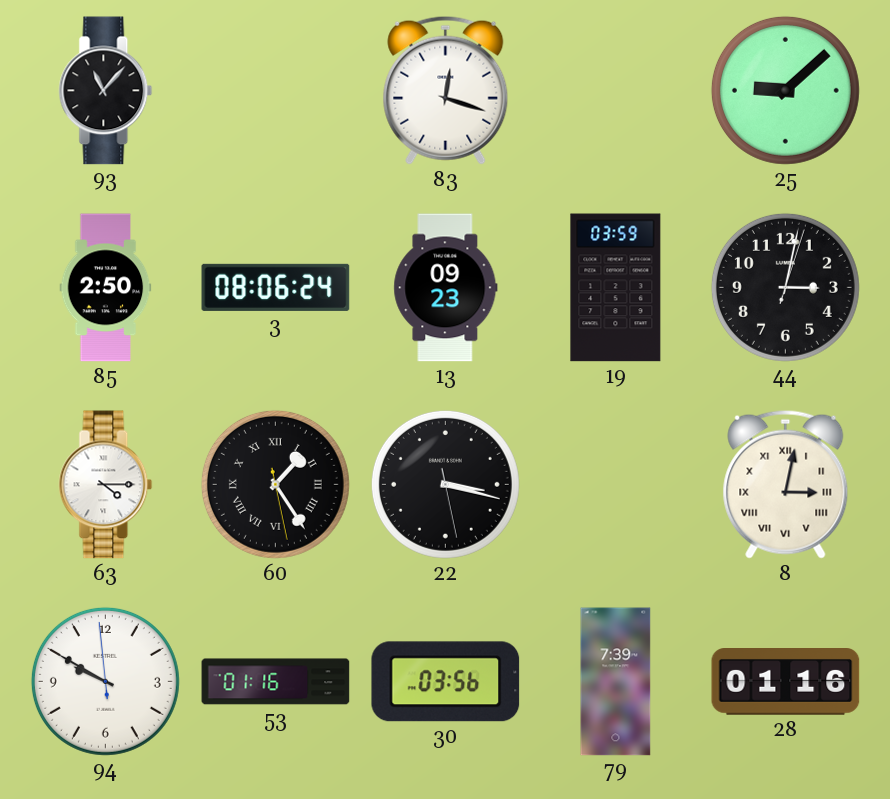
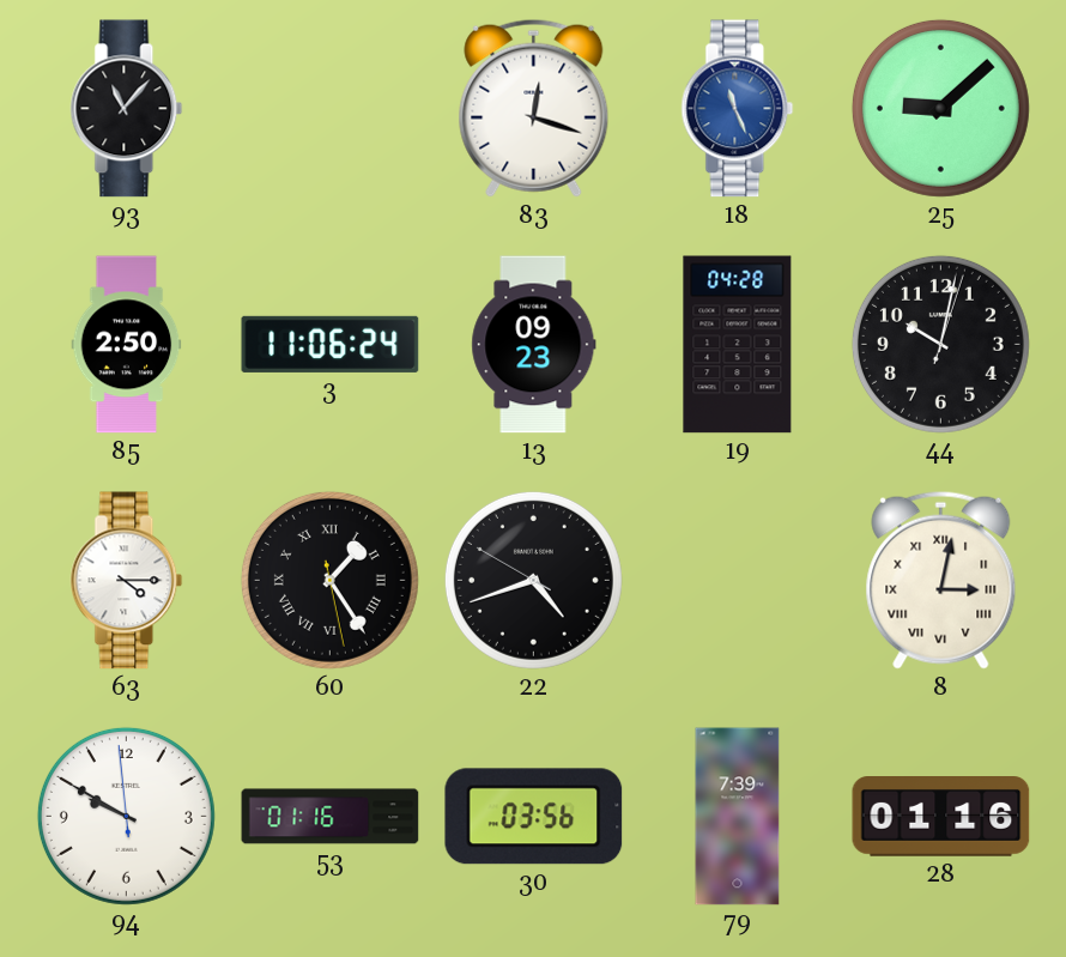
18: none -> 11:26 (738, 109)
3: 08:06 -> 11:06 (331, 344)
19: 03:59 -> 04:28 (738, 345)
44: 3:02 -> 10:02 (940, 344)
22: 3:17 -> 4:41 (533, 580)
